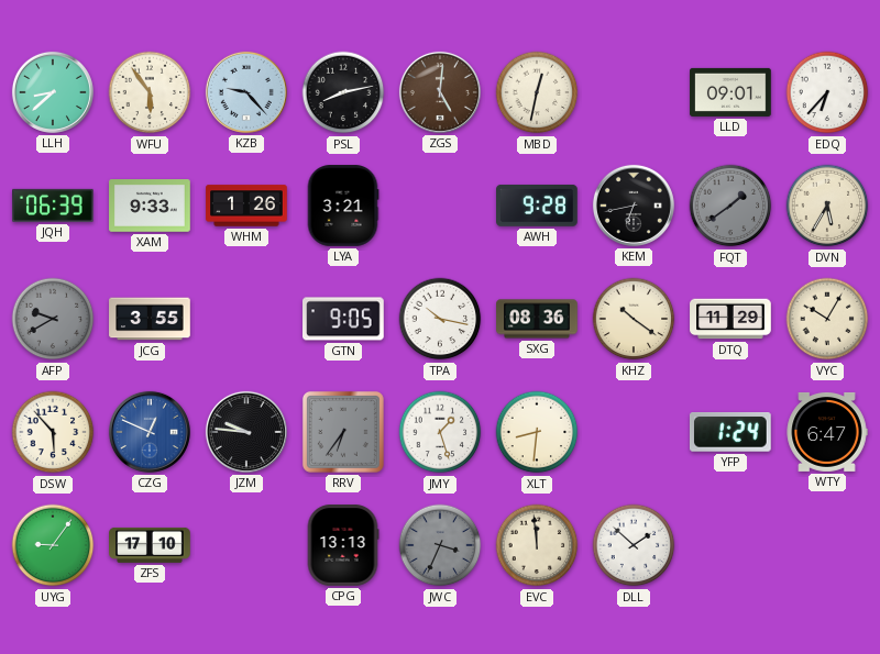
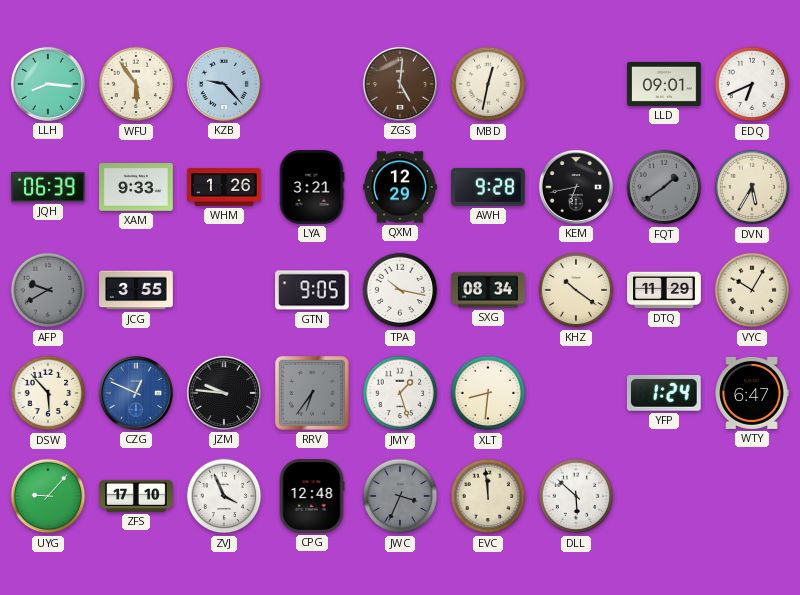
LLH: 8:38 -> 8:16 (48, 84)
PSL: 8:13 -> none (343, 92)
EDQ: 6:37 -> 6:41 (752, 84)
QXM: none -> 12:29 (400, 187)
SXG: 08:36 -> 08:34 (488, 290)
UYG: 9:06 -> 9:07 (48, 496)
ZVJ: none -> 3:56 (224, 496)
CPG: 13:13 -> 12:48 (312, 496)
DLL: 1:52 -> 5:52 (576, 496)
